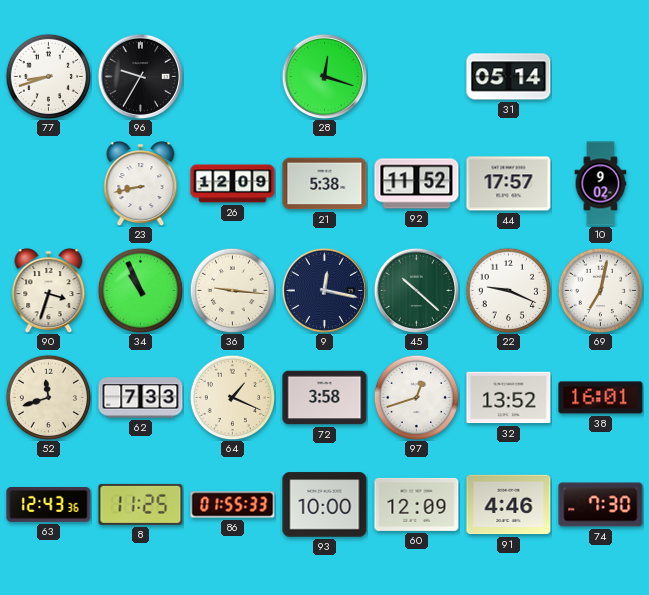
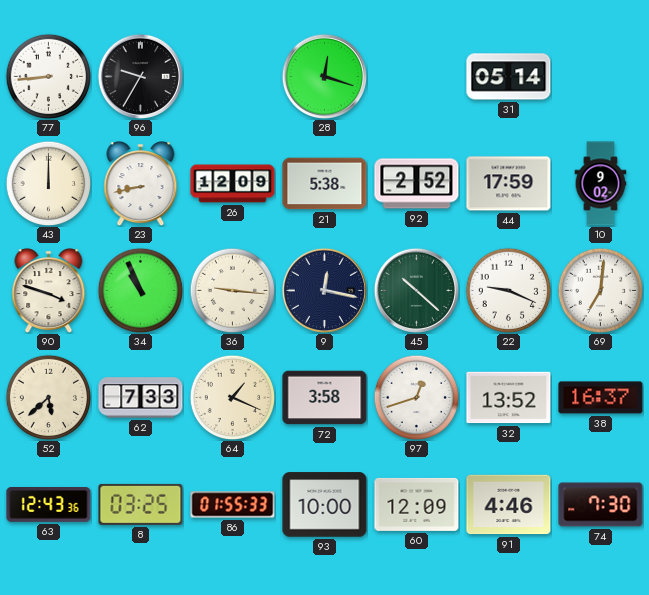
77: 8:42 -> 8:44 (48, 76)
43: none -> 12:00 (48, 183)
92: 11:52 -> 2:52 (417, 184)
44: 17:57 -> 17:59 (509, 184)
90: 3:33 -> 3:48 (49, 291)
69: 7:02 -> 7:01 (600, 290)
52: 11:42 -> 5:38 (48, 397)
38: 16:01 -> 16:37 (601, 398)
8: 11:25 -> 03:25 (141, 504)
